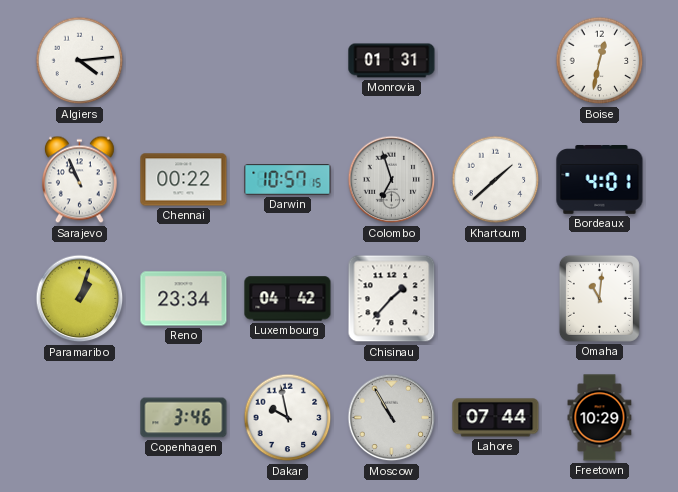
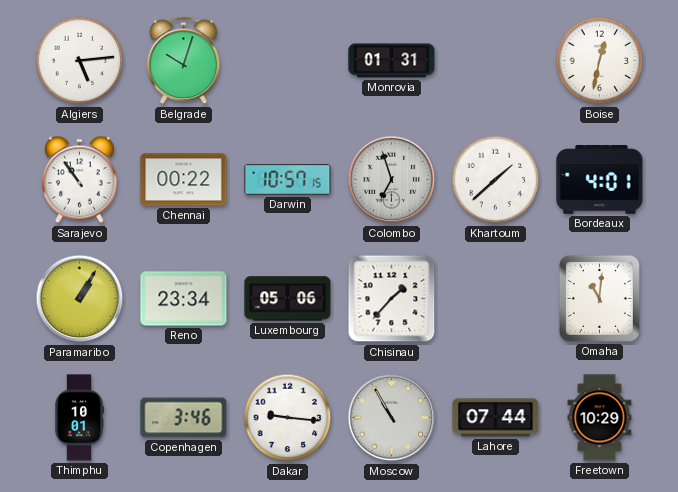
Algiers: 4:14 -> 5:14 (80, 61)
Belgrade: none -> 10:03 (184, 61)
Sarajevo: 10:56 -> 10:54 (79, 180)
Paramaribo: 1:03 -> 1:05 (80, 299)
Luxembourg: 04:42 -> 05:06 (288, 299)
Thimphu: none -> 10:01 (79, 418)
Dakar: 9:58 -> 9:16 (288, 418)
